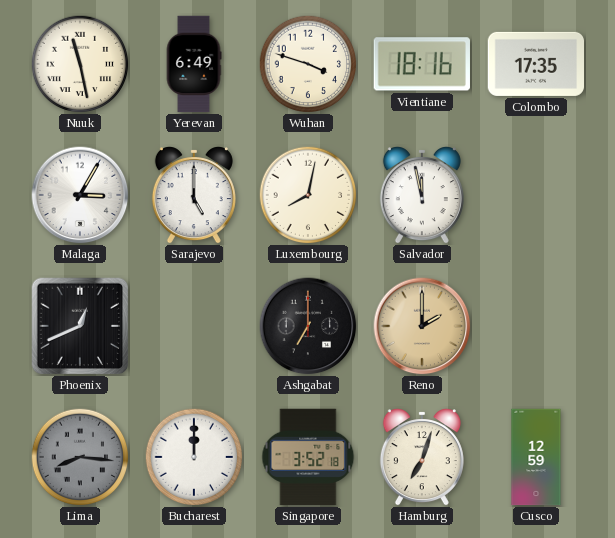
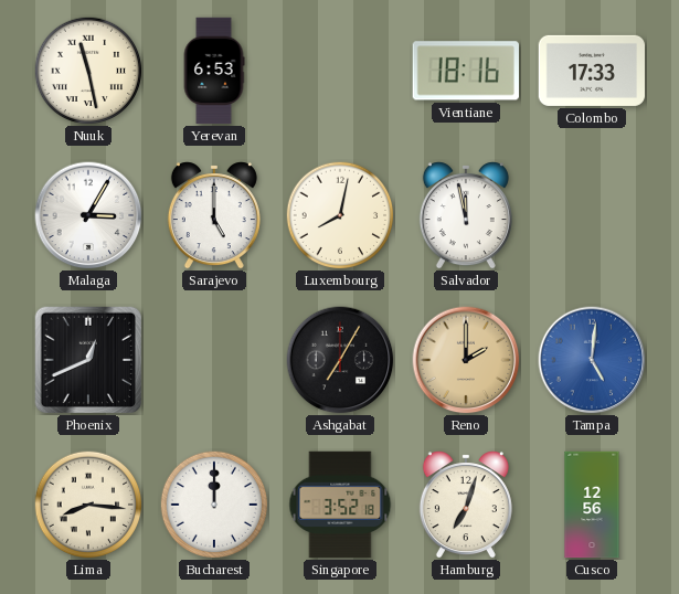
Yerevan: 6:49 -> 6:53 (214, 71)
Wuhan: 3:48 -> none (308, 64)
Colombo: 17:35 -> 17:33 (592, 71)
Ashgabat: 7:00 -> 7:05 (340, 360)
Tampa: none -> 5:01 (592, 360)
Lima dial: grey -> cream (88, 505)
Cusco: 12:59 -> 12:56 (592, 505)
